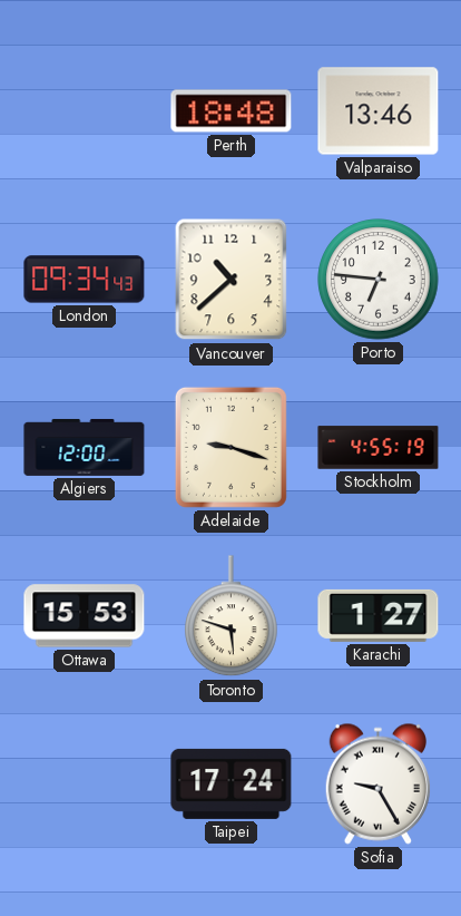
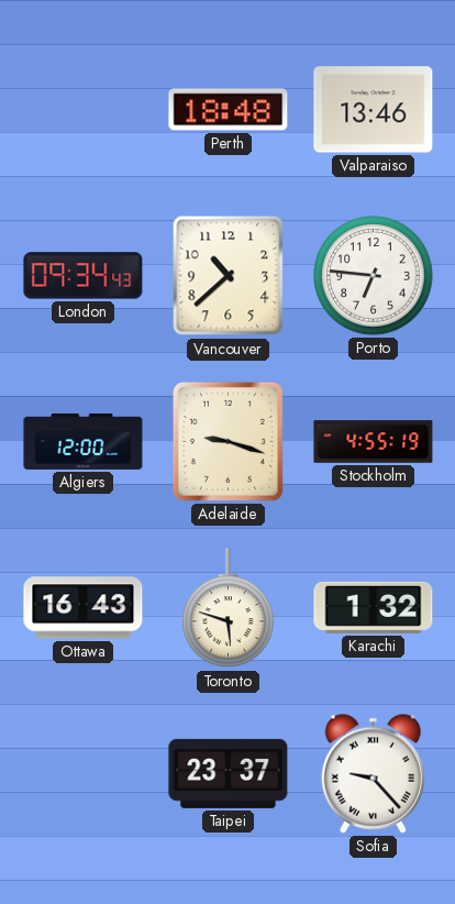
Ottawa: 15:53 -> 16:43 (84, 608)
Karachi: 1:27 -> 1:32 (374, 607)
Taipei: 17:24 -> 23:37 (229, 773)
Sofia: 9:25 -> 9:23 (373, 773)
